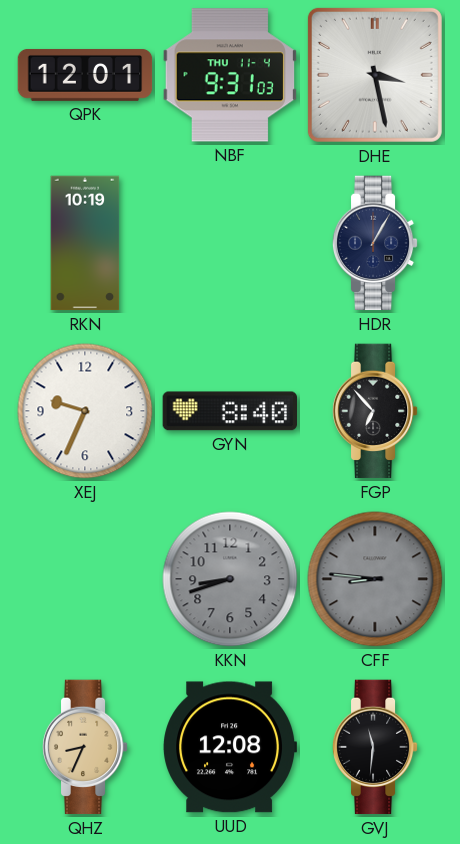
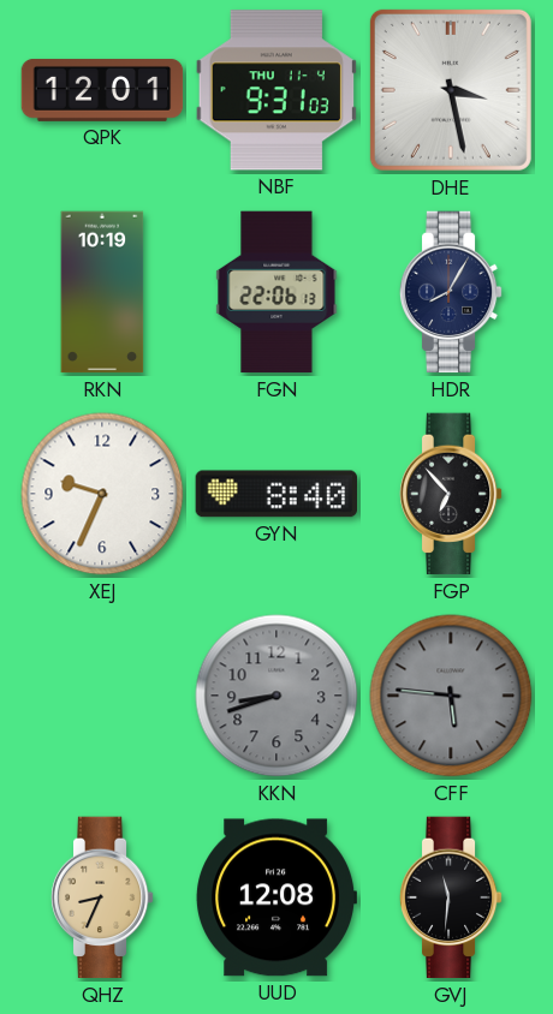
FGN: none -> 22:06 (276, 292)
HDR: 1:05 -> 8:05 (451, 292)
CFF: 8:46 -> 5:46 (451, 696)
